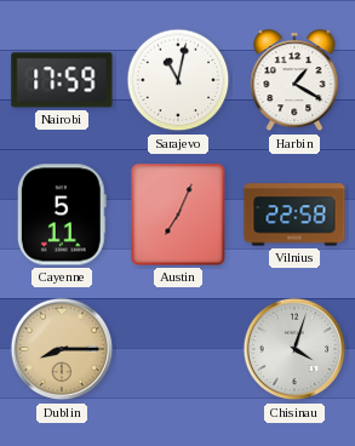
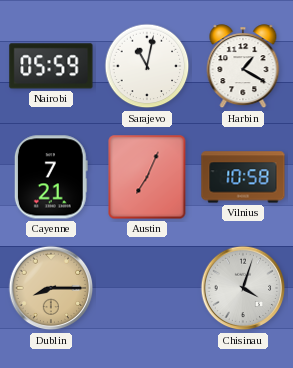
Nairobi: 17:59 -> 05:59 (51, 66)
Cayenne: 5:11 -> 7:21 (51, 177)
Vilnius: 22:58 -> 10:58 (243, 177)
